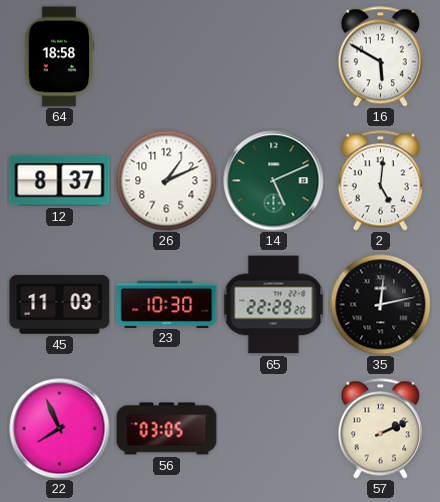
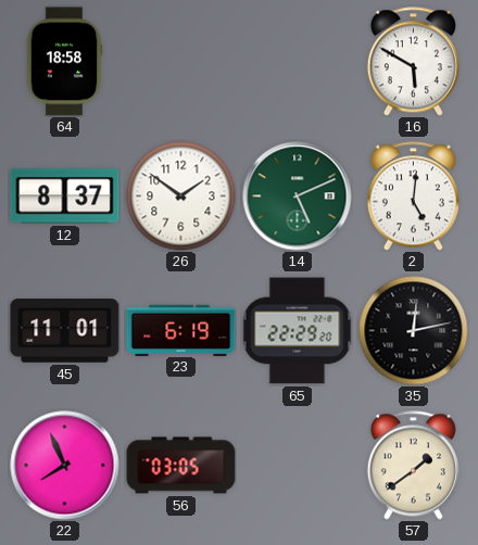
26: 1:11 -> 1:51 (181, 197)
45: 11:03 -> 11:01 (65, 331)
23: 10:30 -> 6:19 (181, 330)
57: 2:11 -> 1:39 (413, 466)
